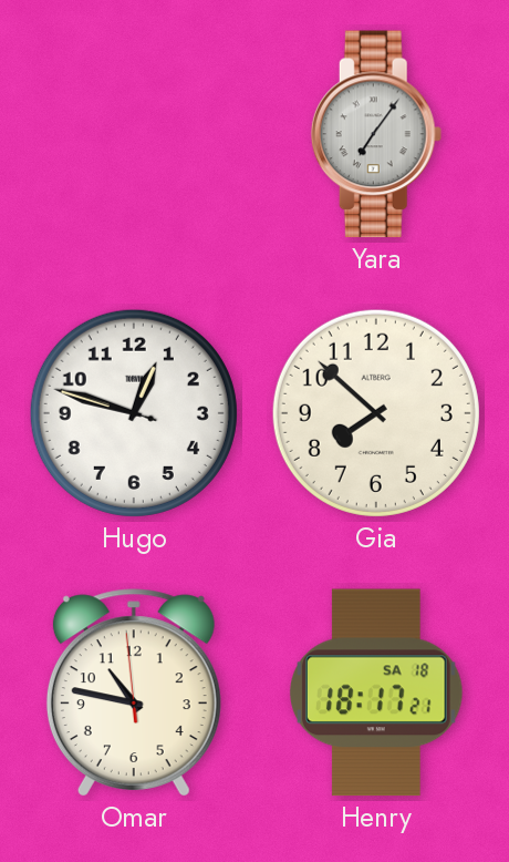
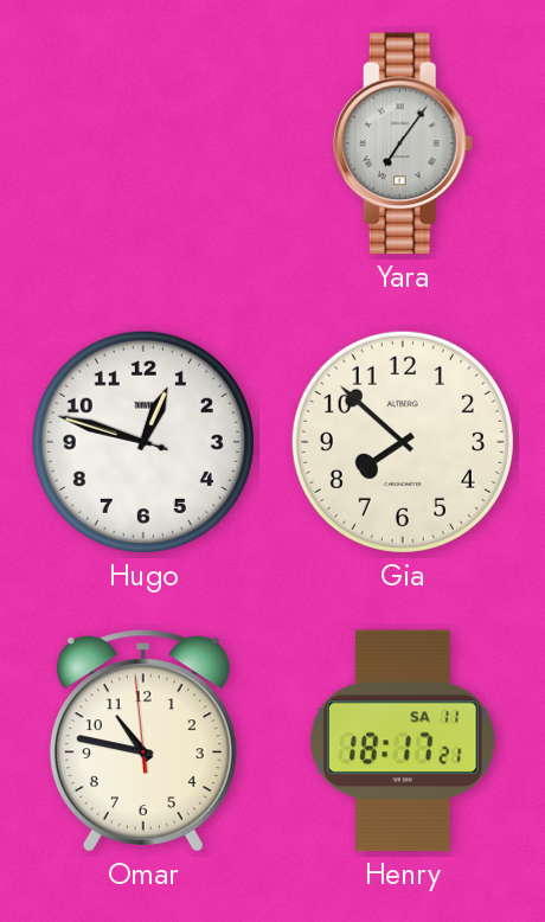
Henry date: SA 18 -> SA 11 (403, 741)
